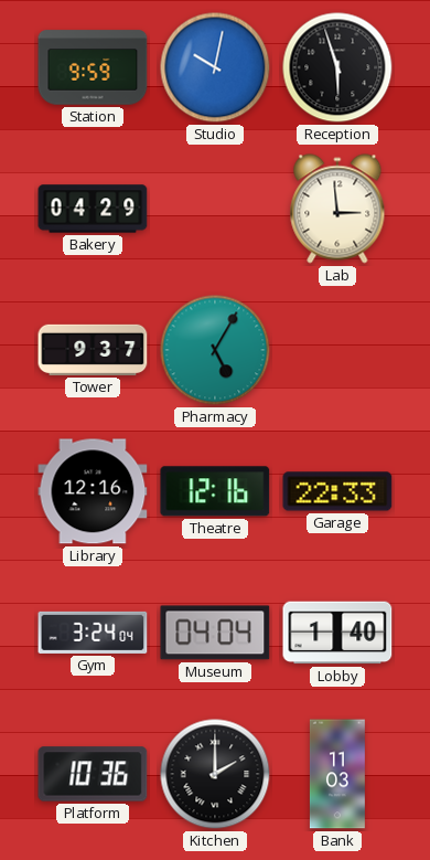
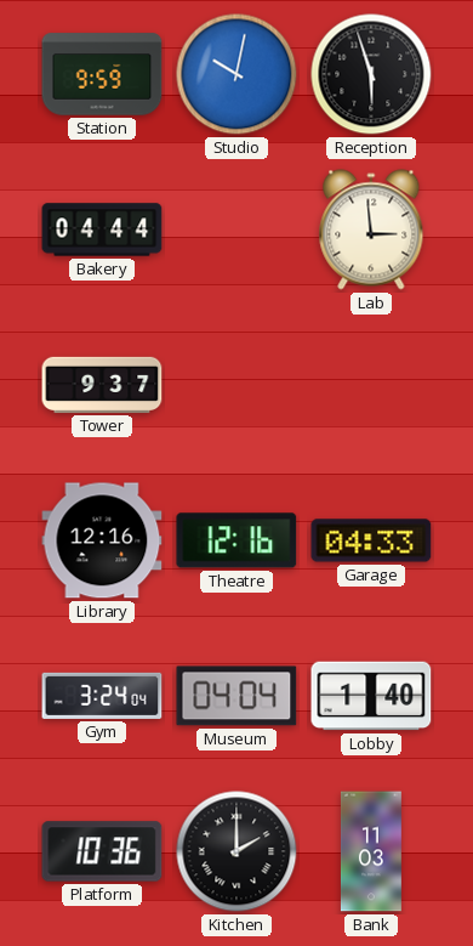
Bakery: 04:29 -> 04:44 (102, 230)
Pharmacy: 5:05 -> none (215, 350)
Garage: 22:33 -> 04:33 (371, 540)
